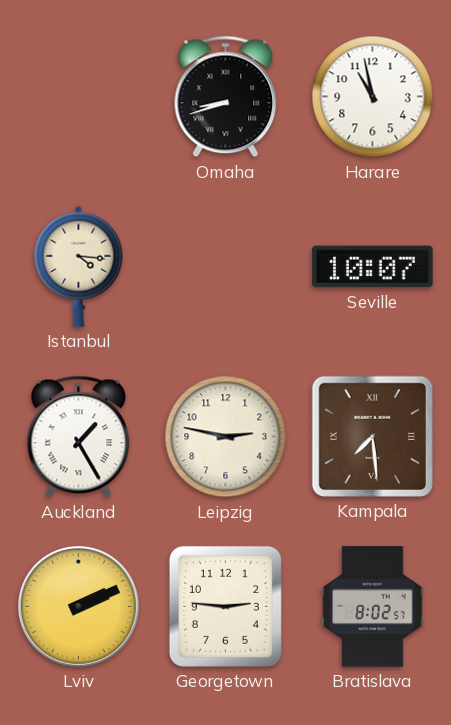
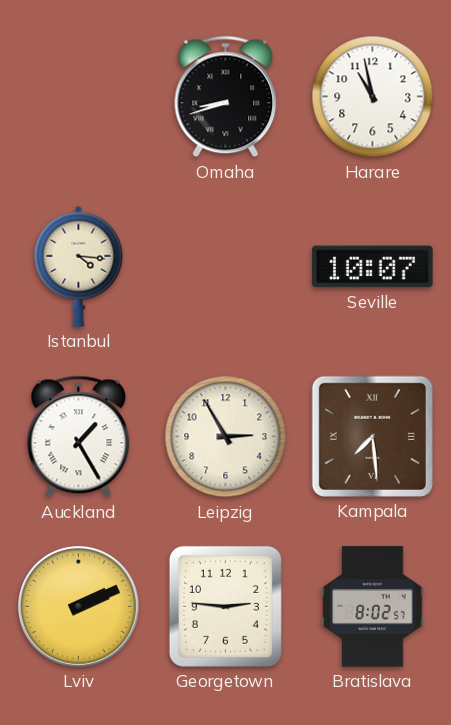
Leipzig: 2:47 -> 2:55 (226, 437)
